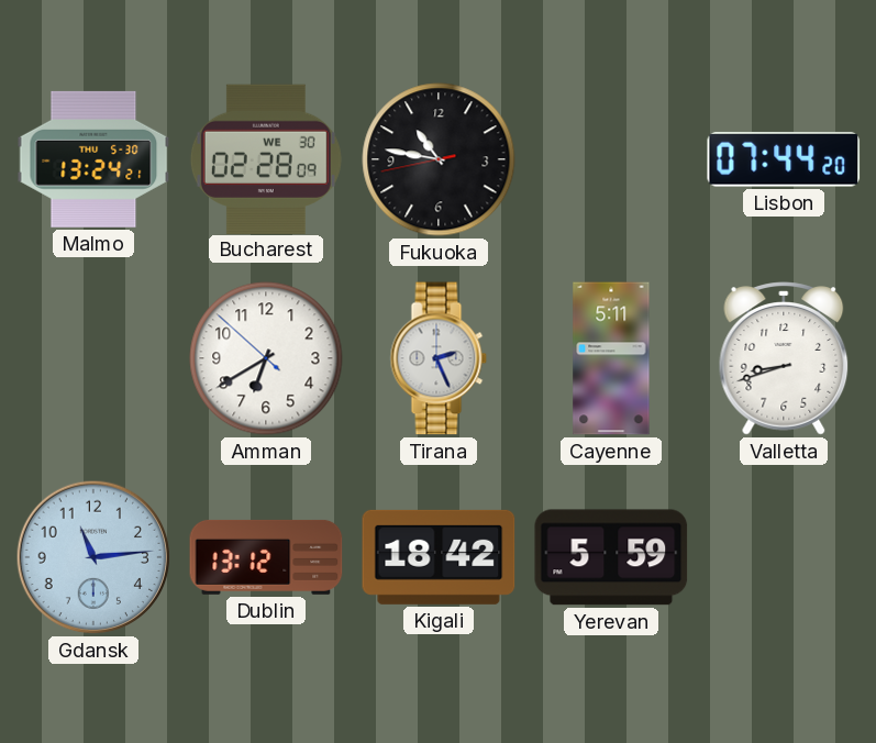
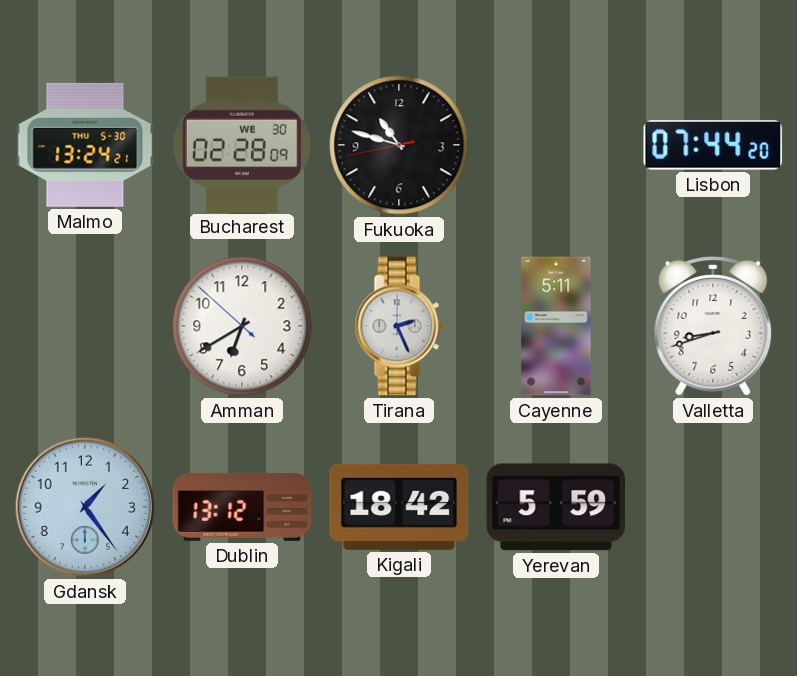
Fukuoka: 10:46 -> 10:47 (399, 145)
Gdansk: 11:14 -> 1:24 (85, 507)
